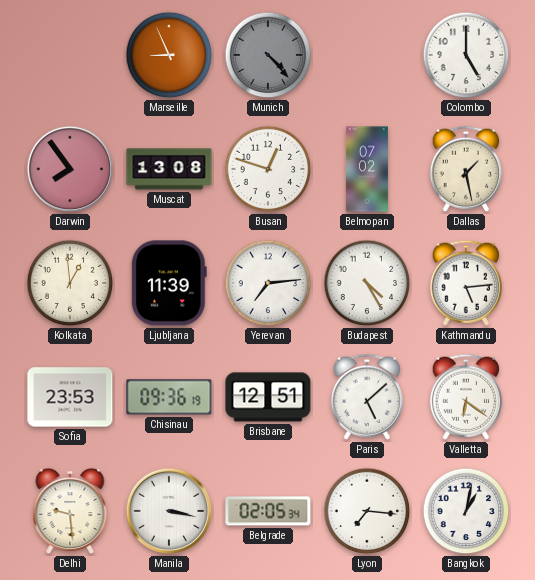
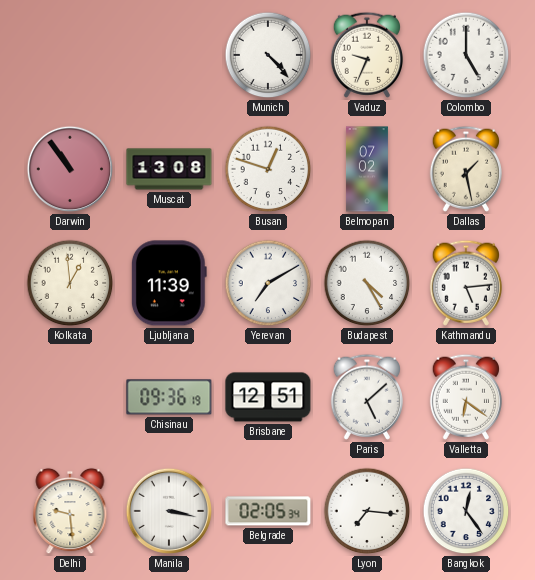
Marseille: 8:56 -> none (169, 55)
Munich dial: grey -> white (268, 55)
Vaduz: none -> 9:34 (366, 55)
Darwin: 7:54 -> 10:54 (70, 169)
Yerevan: 7:14 -> 7:10 (268, 283)
Sofia: 23:53 -> none (70, 397)
Bangkok: 1:02 -> 12:24 (466, 511)
